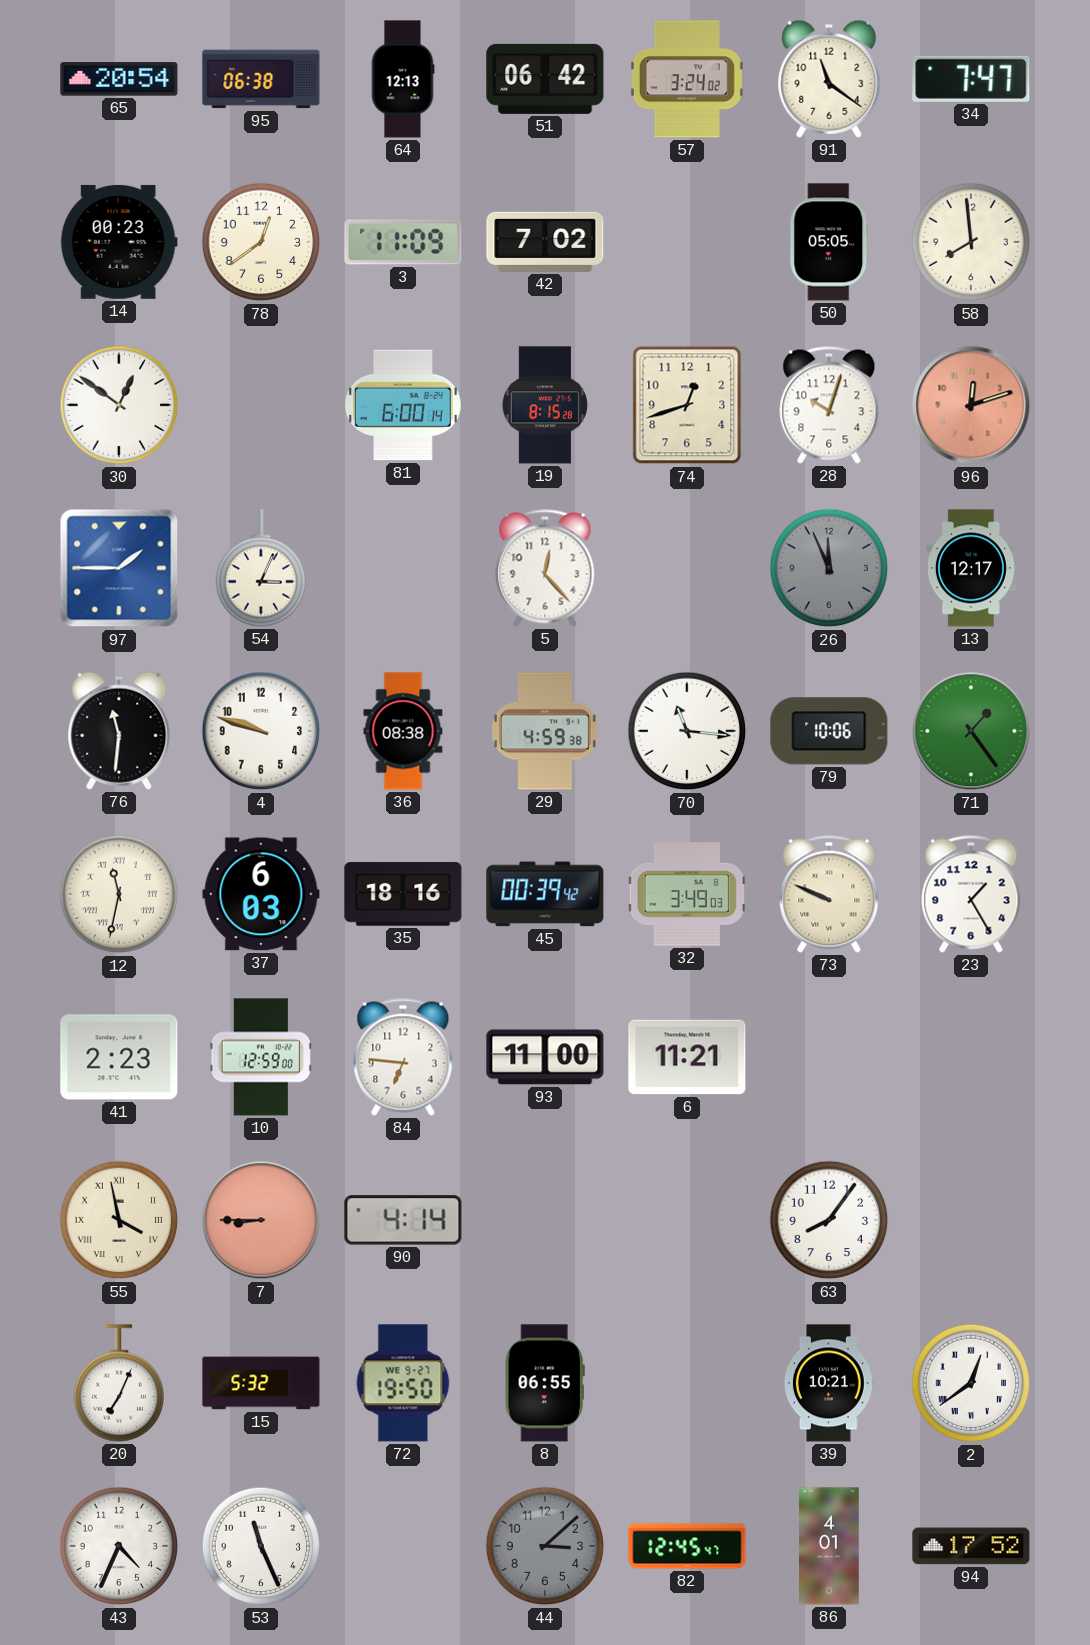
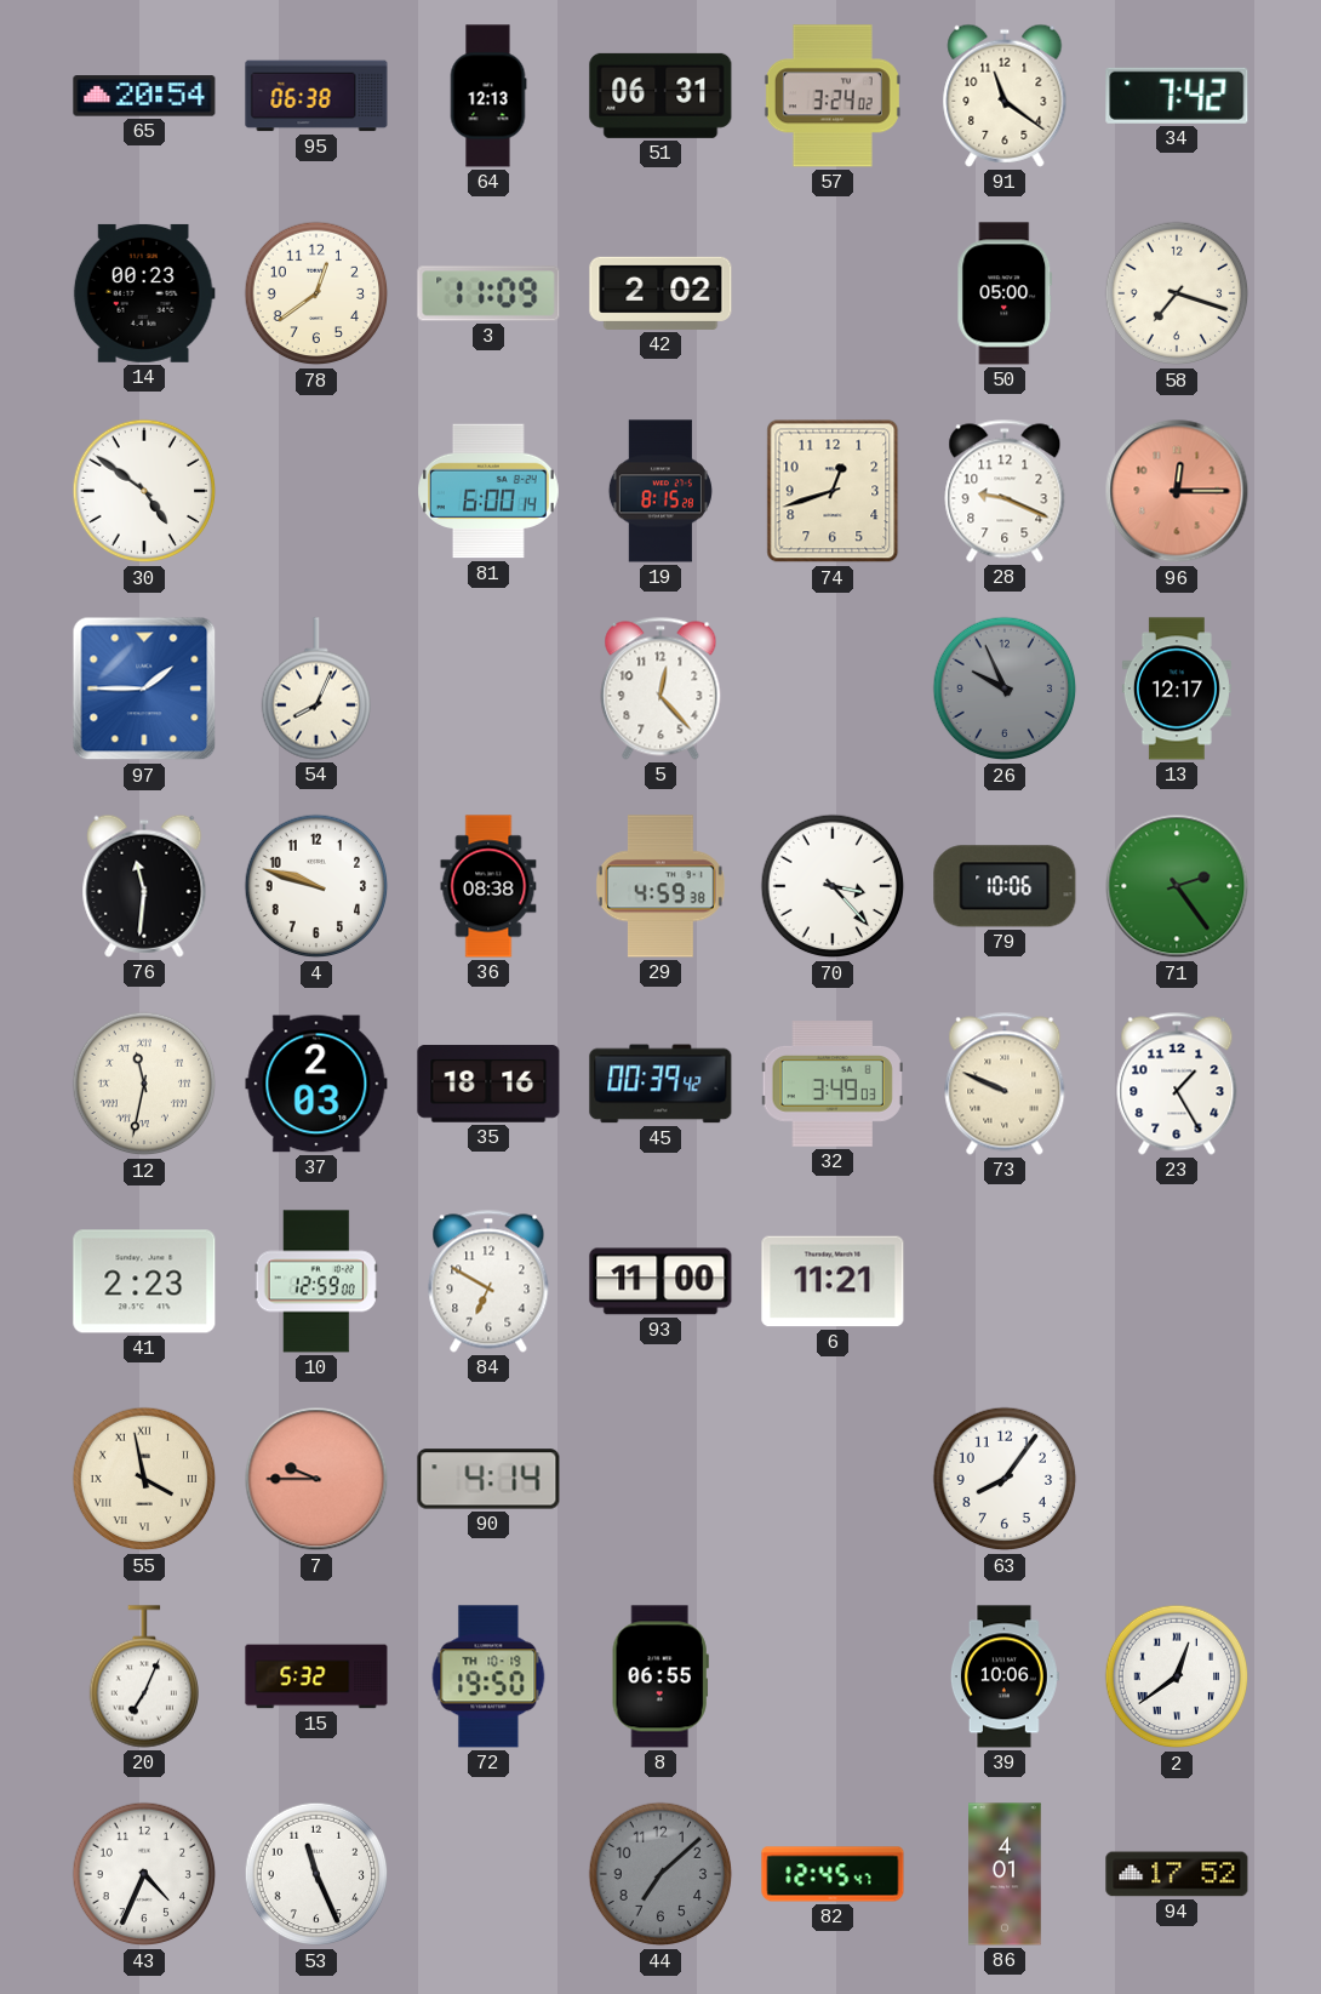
51: 06:42 -> 06:31 (660, 96)
34: 7:47 -> 7:42 (1177, 96)
42: 7:02 -> 2:02 (660, 293)
50: 05:05 -> 05:00 (1005, 293)
58: 7:59 -> 7:18 (1177, 293)
30: 12:51 -> 4:51 (144, 491)
28: 10:03 -> 9:19 (1005, 491)
96: 12:12 -> 12:15 (1177, 491)
54: 3:04 -> 8:04 (315, 689)
26: 11:56 -> 9:56 (1005, 689)
70: 11:16 -> 3:23 (833, 886)
71: 1:24 -> 2:24 (1177, 886)
37: 6:03 -> 2:03 (316, 1084)
84: 6:46 -> 6:50 (488, 1281)
7: 8:45 -> 9:45 (316, 1479)
72 date: WE 9-27 -> TH 10-19 (488, 1676)
39: 10:21 -> 10:06 (1005, 1676)
44: 3:08 -> 7:08 (660, 1874)
